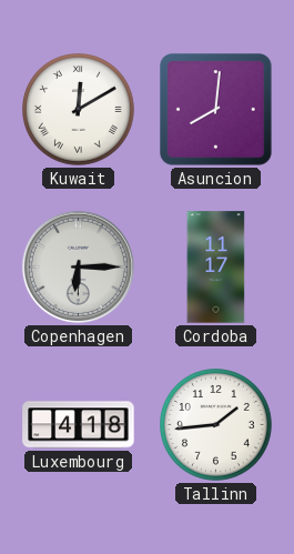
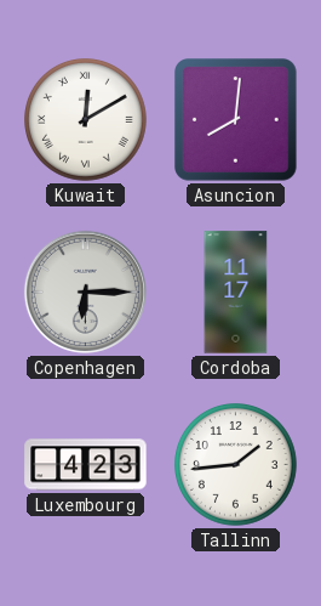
Luxembourg: 4:18 -> 4:23 (86, 465)
